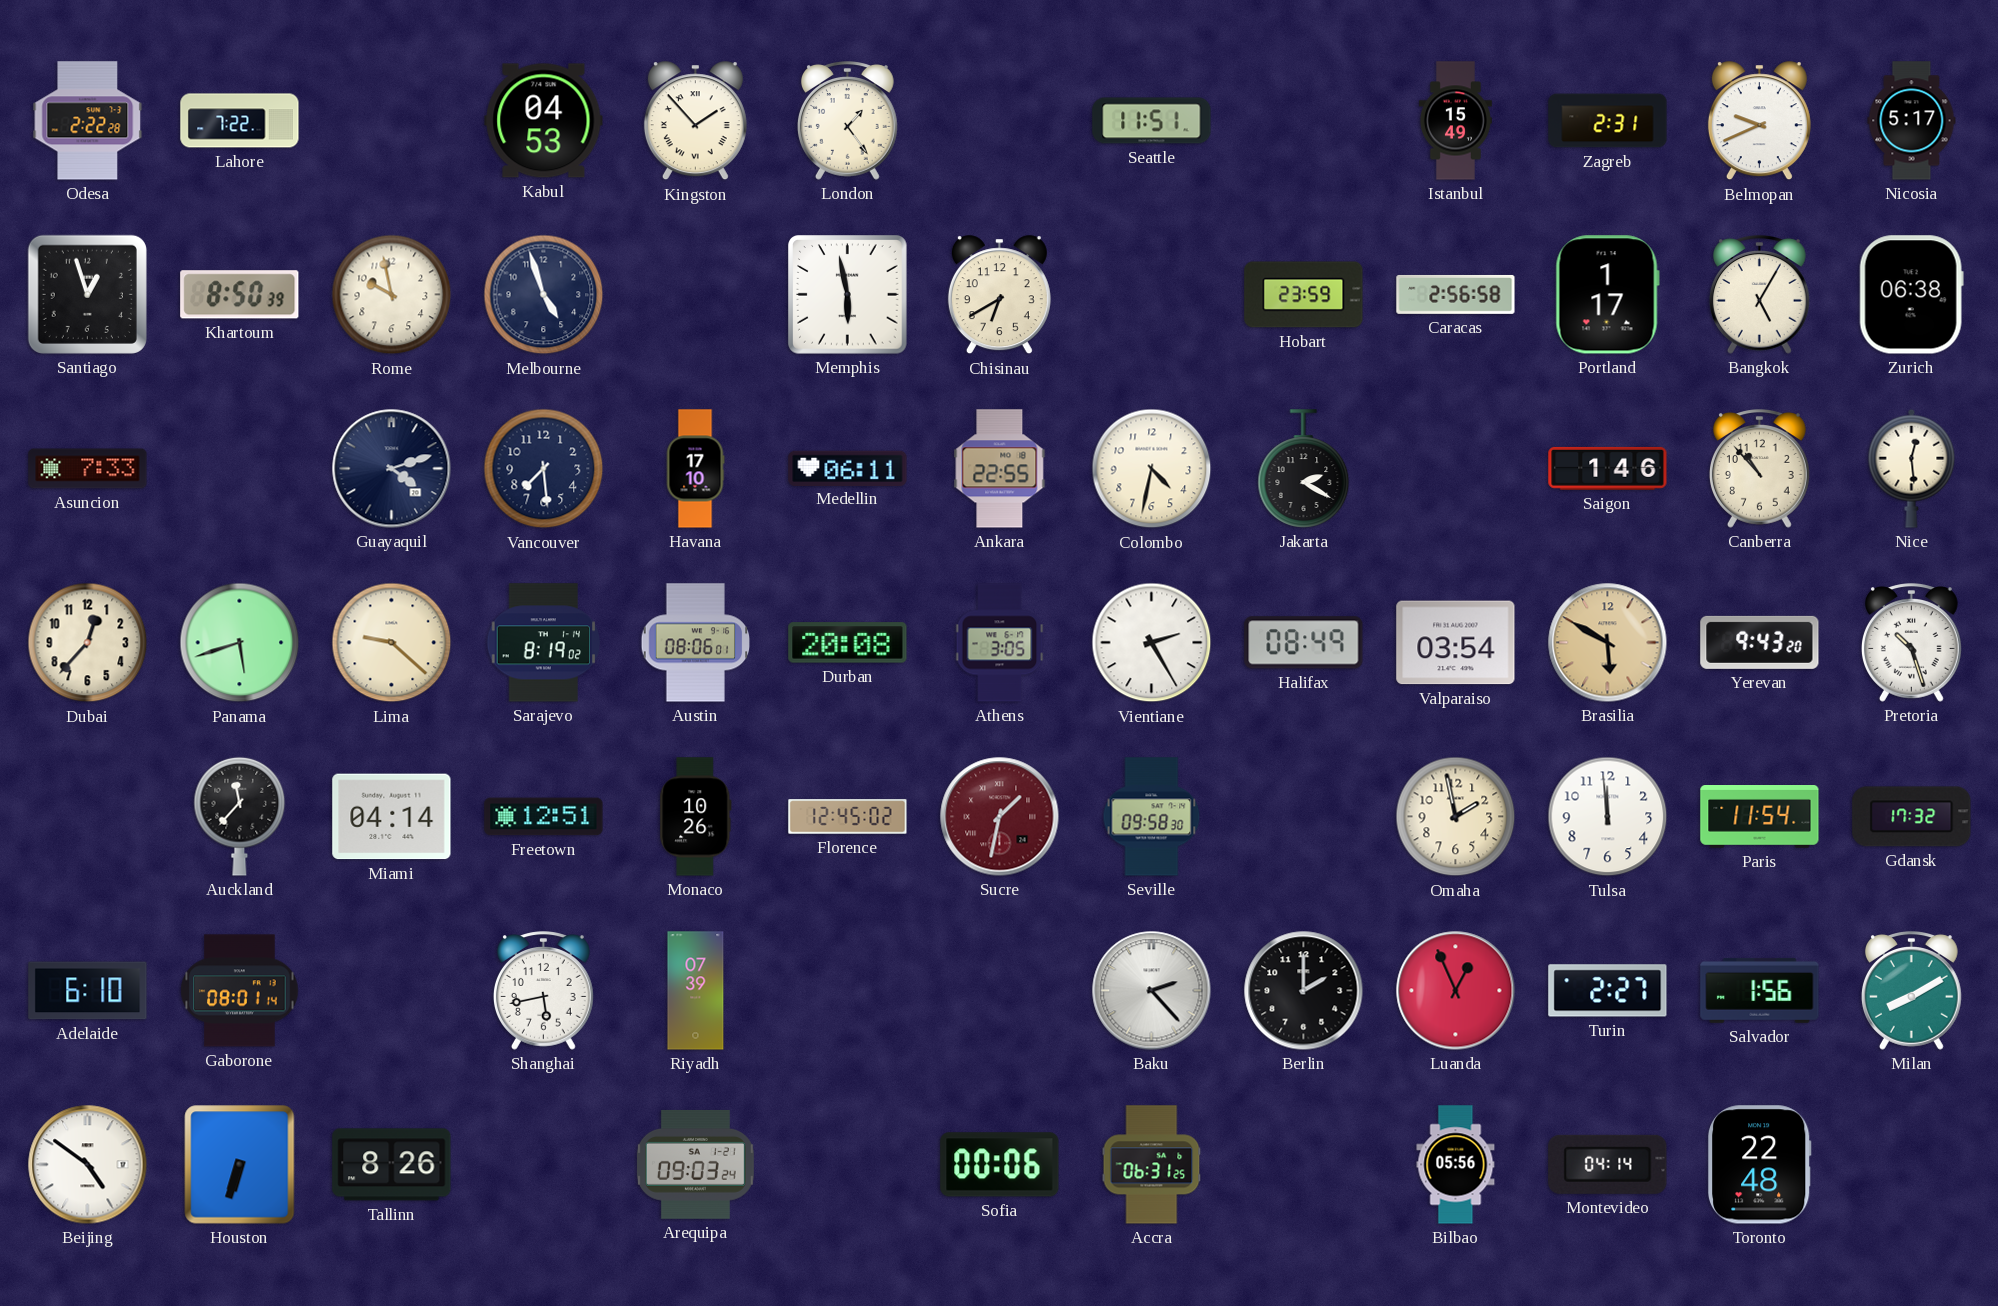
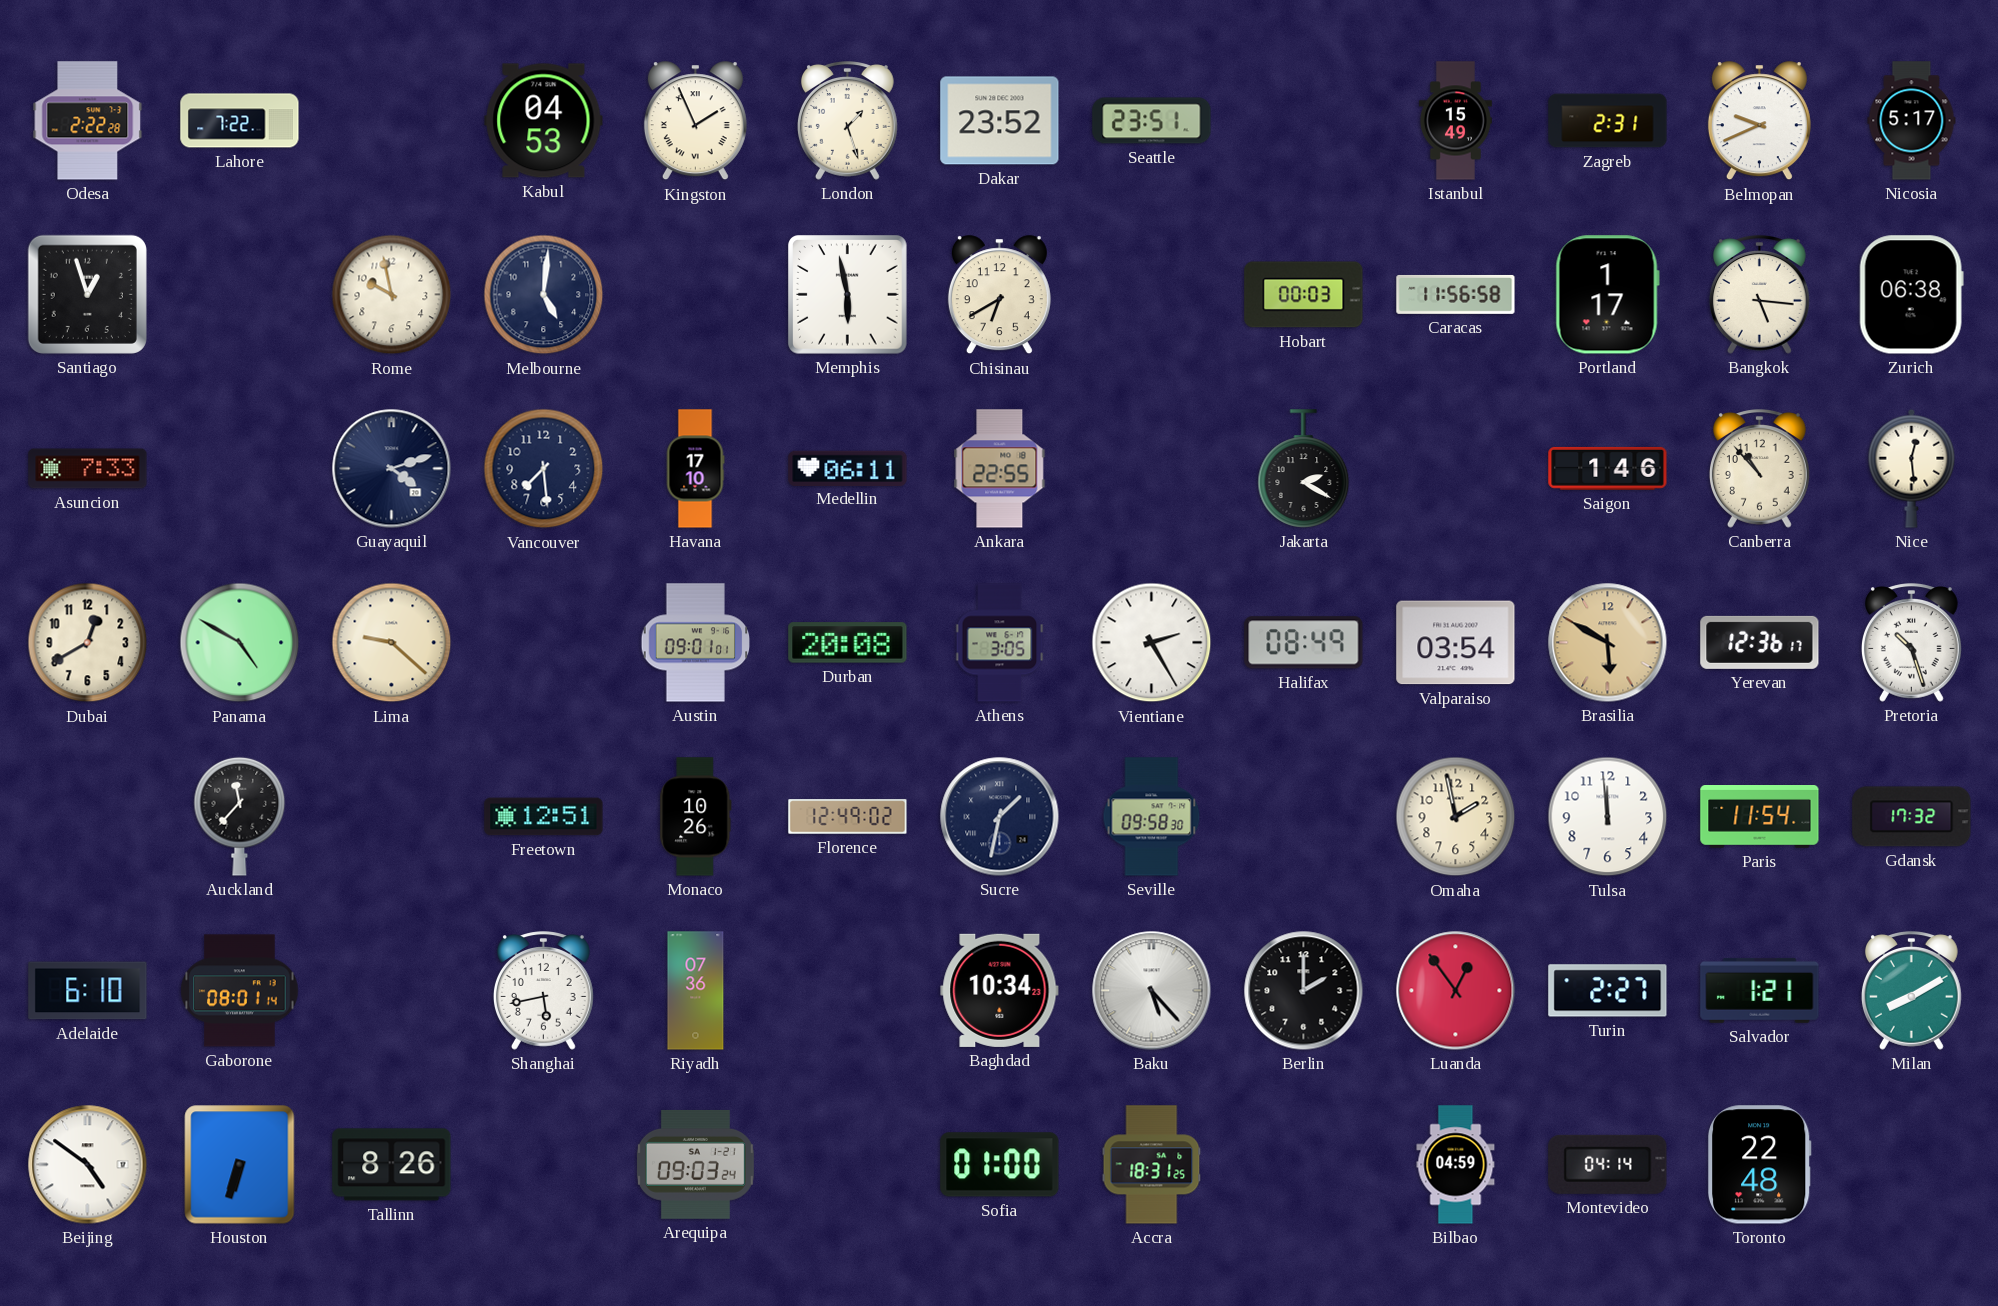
Kingston: 1:53 -> 1:56 (695, 121)
London: 1:24 -> 1:27 (847, 121)
Dakar: none -> 23:52 (1000, 121)
Seattle: 11:51 -> 23:51 (1152, 121)
Khartoum: 8:50 -> none (240, 295)
Melbourne: 4:57 -> 5:01 (544, 295)
Hobart: 23:59 -> 00:03 (1304, 295)
Caracas: 2:56 -> 11:56 (1456, 295)
Bangkok: 5:05 -> 5:16 (1759, 295)
Colombo: 4:32 -> none (1152, 469)
Dubai: 12:37 -> 12:40 (88, 643)
Panama: 5:42 -> 4:50 (240, 643)
Sarajevo: 8:19 -> none (544, 643)
Austin: 08:06 -> 09:01 (696, 643)
Yerevan: 9:43 -> 12:36 (1760, 642)
Miami: 04:14 -> none (392, 817)
Florence: 12:45 -> 12:49 (848, 817)
Sucre dial: burgundy -> navy (1000, 817)
Riyadh: 07:39 -> 07:36 (696, 991)
Baghdad: none -> 10:34 (1000, 990)
Baku: 2:23 -> 5:23 (1152, 991)
Luanda: 12:56 -> 12:54 (1456, 991)
Salvador: 1:56 -> 1:21 (1760, 990)
Sofia: 00:06 -> 01:00 (1000, 1165)
Accra: 06:31 -> 18:31 (1152, 1165)
Bilbao: 05:56 -> 04:59 (1456, 1165)
